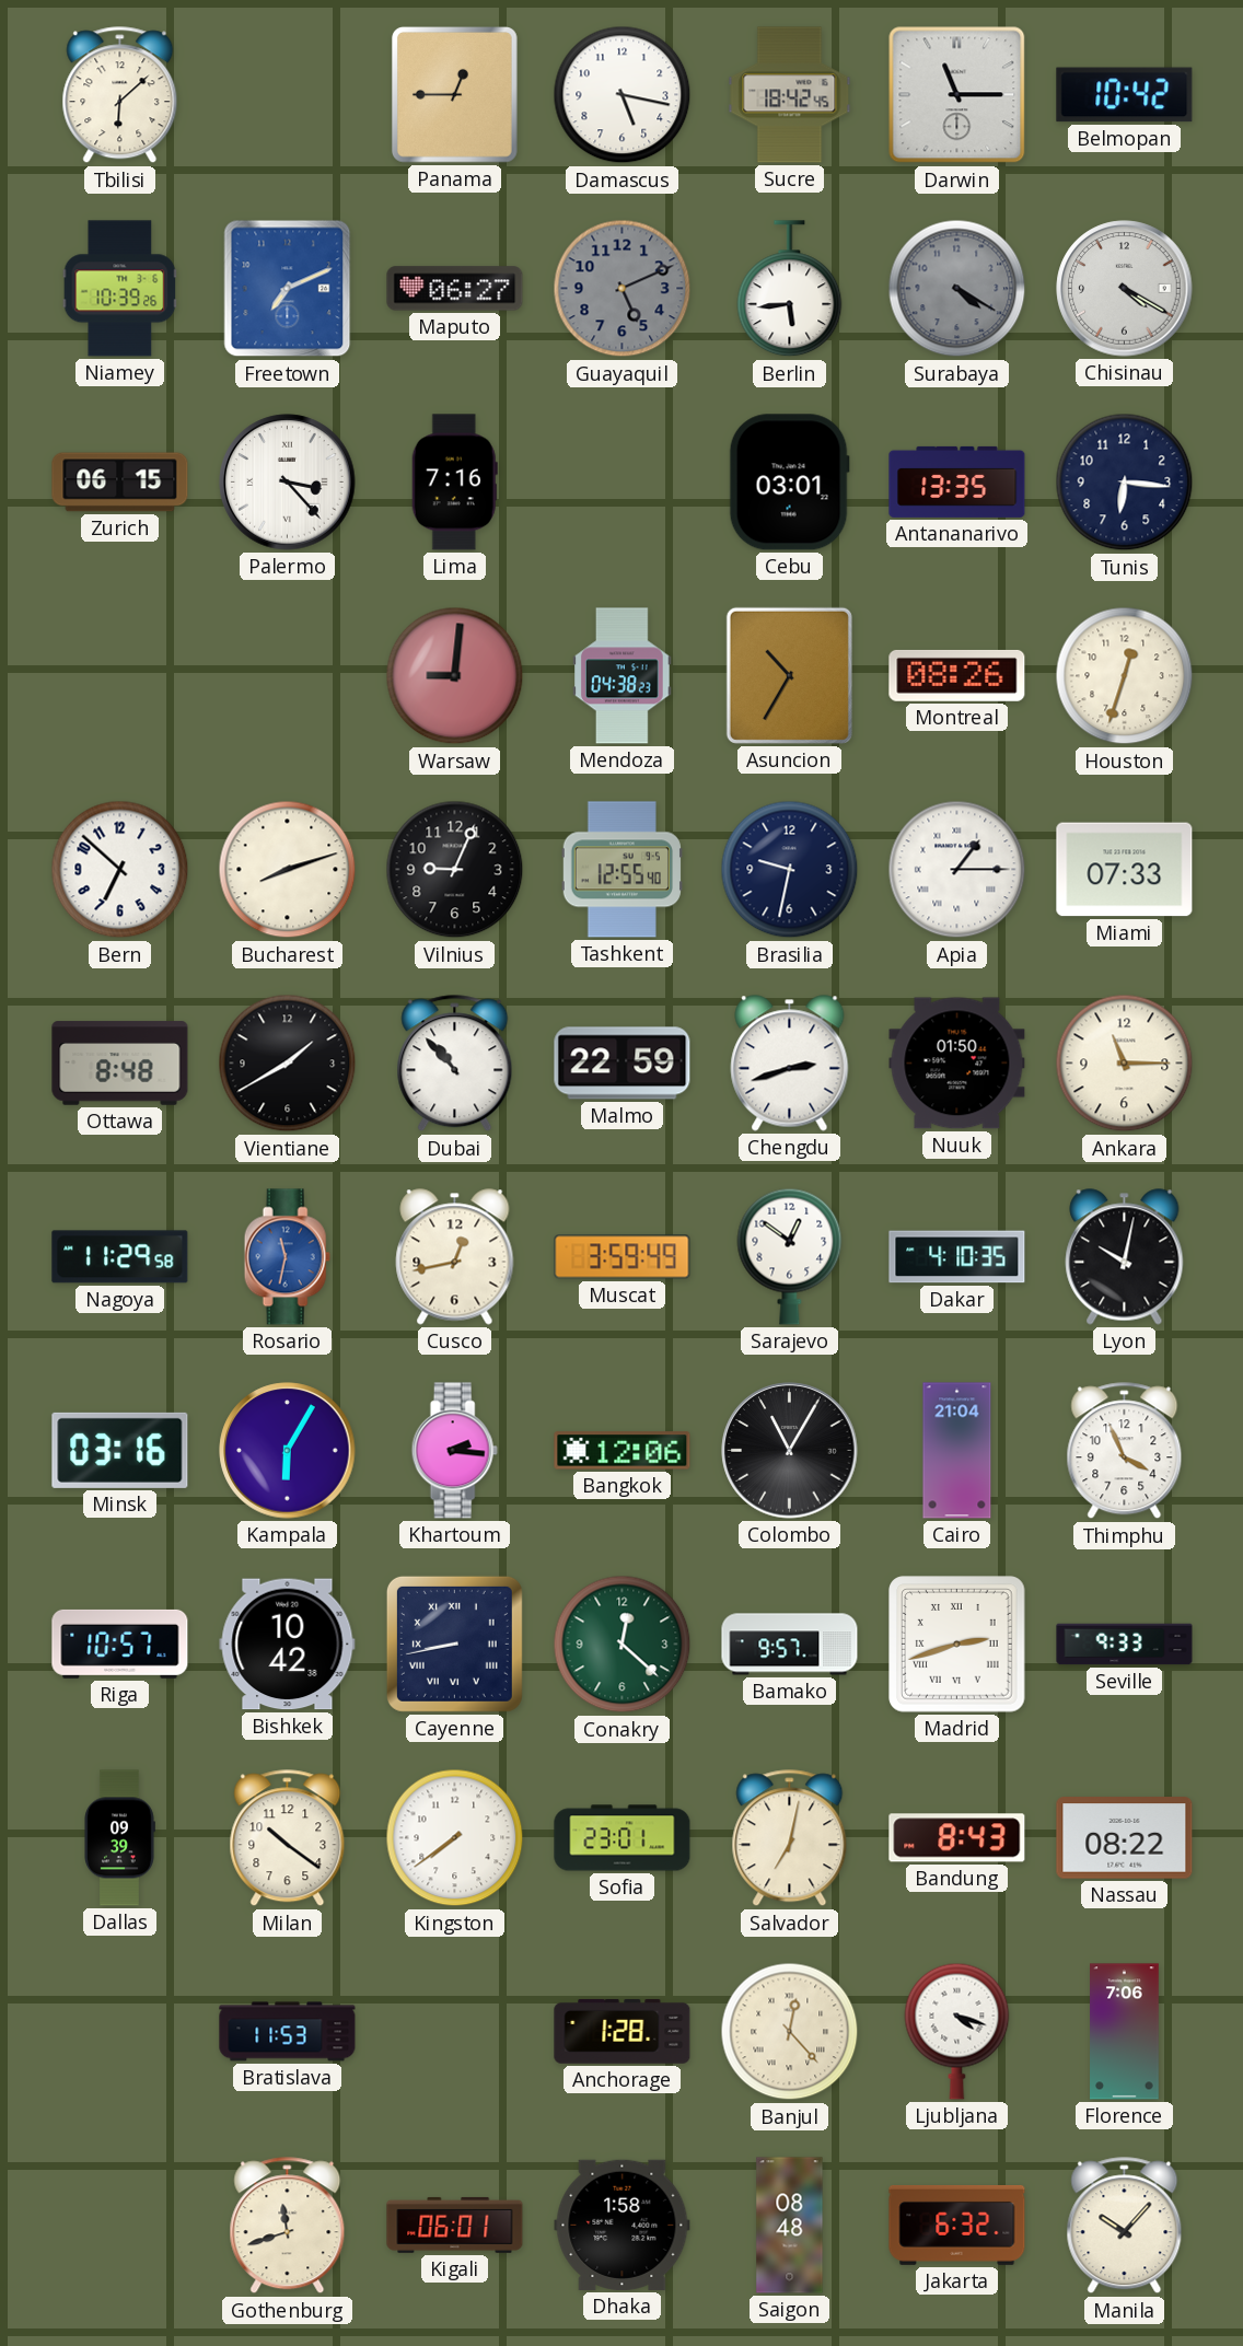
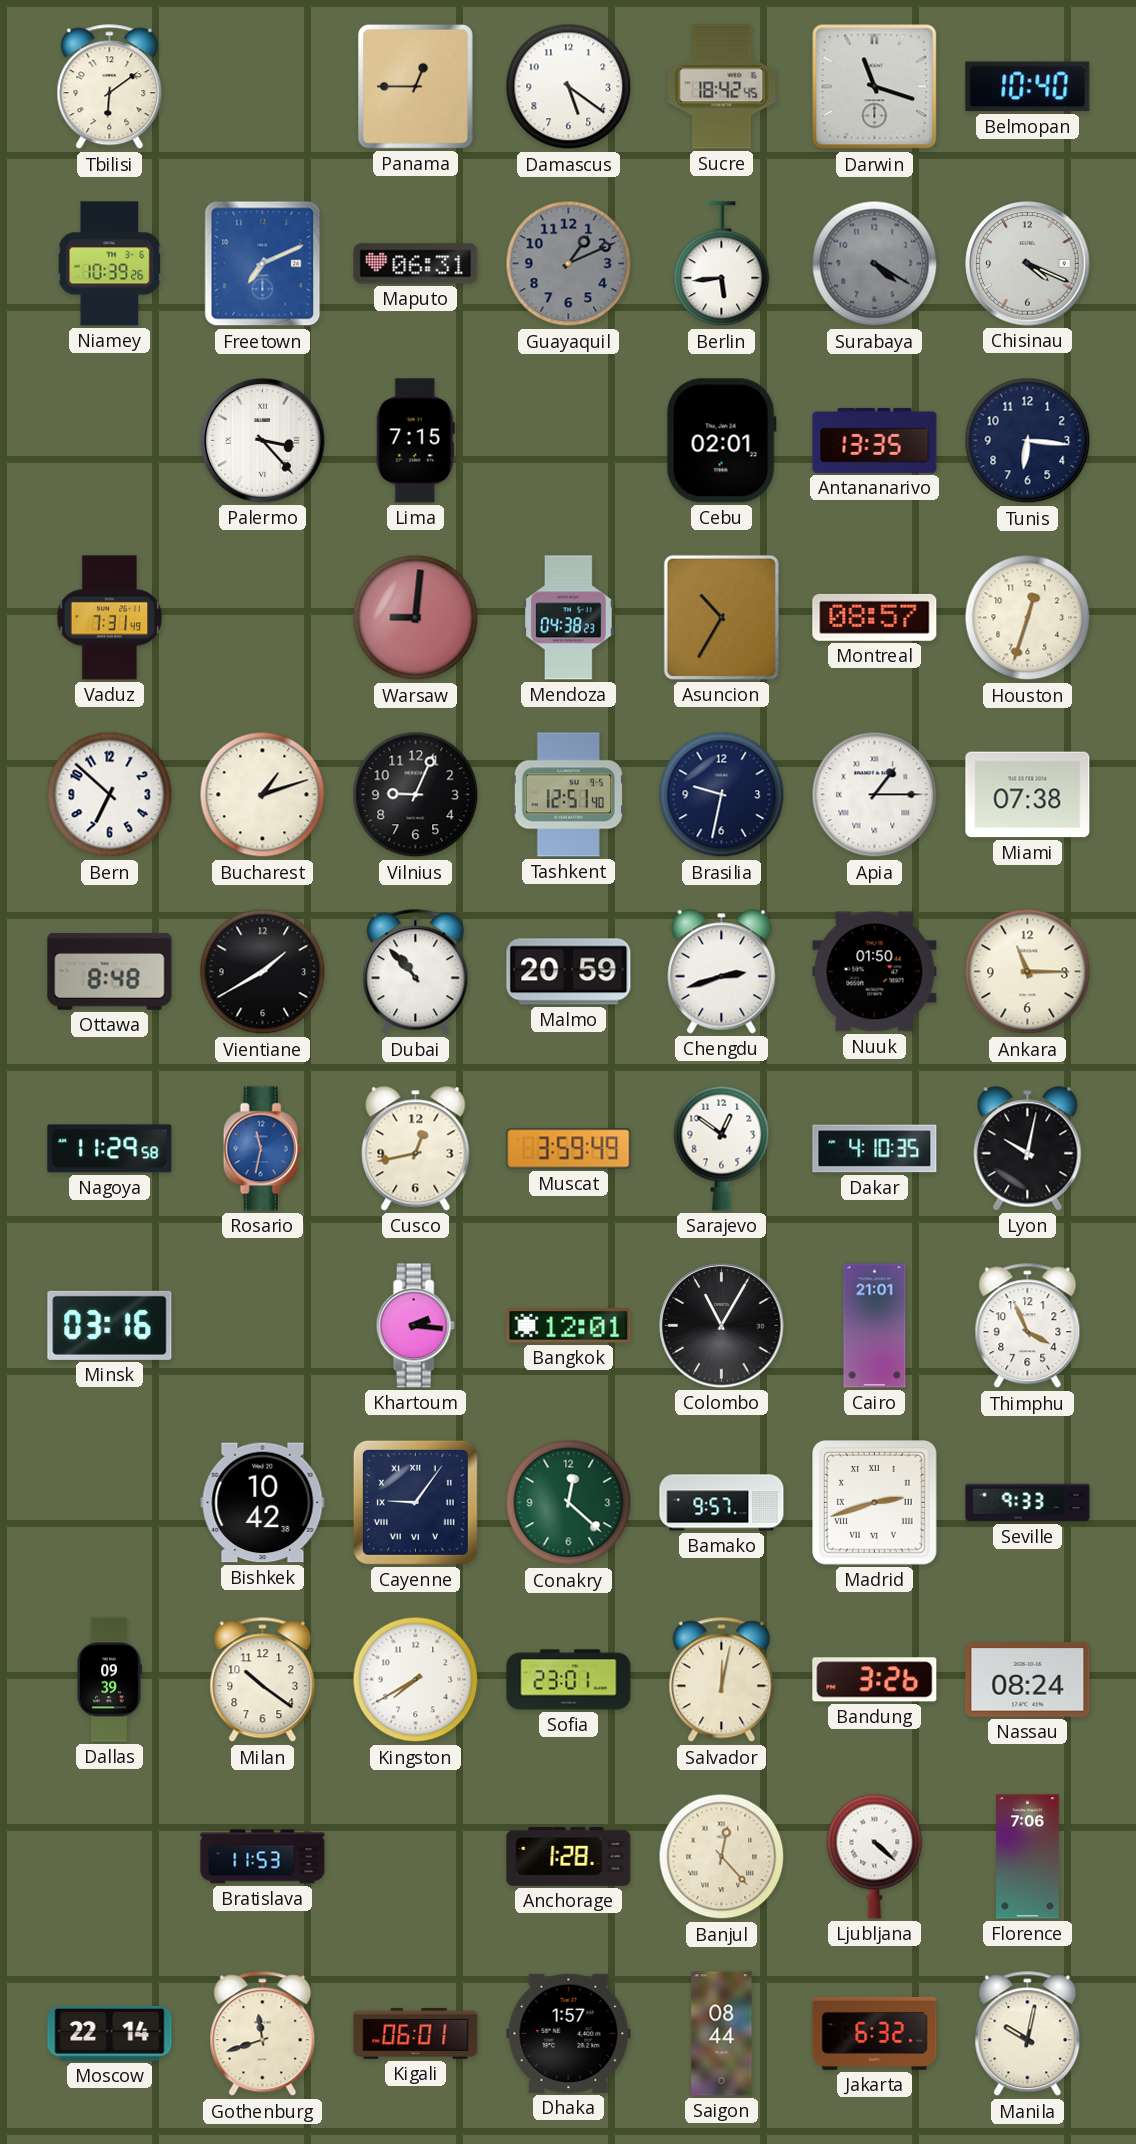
Tbilisi: 6:08 -> 6:09 (110, 87)
Damascus: 5:17 -> 5:21 (569, 87)
Darwin: 11:15 -> 11:18 (875, 87)
Belmopan: 10:42 -> 10:40 (1028, 87)
Maputo: 06:27 -> 06:31 (416, 264)
Guayaquil: 5:11 -> 1:11 (569, 264)
Chisinau: 4:20 -> 4:19 (1028, 264)
Zurich: 06:15 -> none (120, 483)
Lima: 7:16 -> 7:15 (415, 441)
Cebu: 03:01 -> 02:01 (721, 441)
Vaduz: none -> 7:31 (110, 618)
Montreal: 08:26 -> 08:57 (875, 617)
Bucharest: 8:12 -> 1:12 (263, 795)
Tashkent: 12:55 -> 12:51 (568, 795)
Miami: 07:33 -> 07:38 (1028, 795)
Malmo: 22:59 -> 20:59 (569, 972)
Kampala: 6:05 -> none (288, 1451)
Bangkok: 12:06 -> 12:01 (569, 1326)
Cairo: 21:04 -> 21:01 (875, 1326)
Riga: 10:57 -> none (120, 1644)
Cayenne: 8:43 -> 9:06 (415, 1502)
Kingston: 7:39 -> 7:40 (416, 1680)
Salvador: 7:02 -> 12:02 (722, 1680)
Bandung: 8:43 -> 3:26 (875, 1680)
Nassau: 08:22 -> 08:24 (1028, 1680)
Ljubljana: 4:18 -> 4:22 (875, 1856)
Moscow: none -> 22:14 (110, 2033)
Dhaka: 1:58 -> 1:57 (569, 2033)
Saigon: 08:48 -> 08:44 (722, 2034)
Manila: 10:07 -> 10:02 (1028, 2034)
